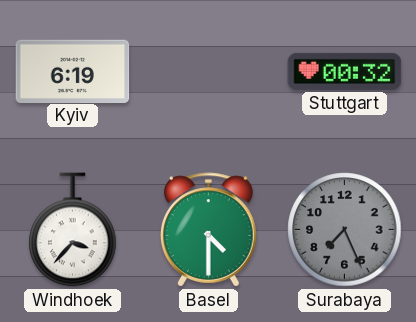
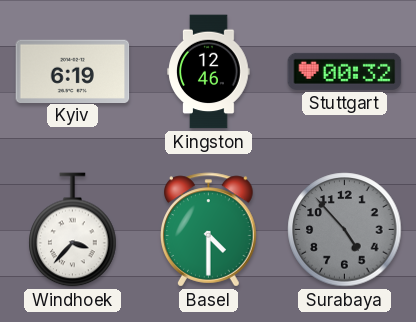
Kingston: none -> 12:46 (209, 72)
Surabaya: 7:26 -> 4:53 (345, 230)
